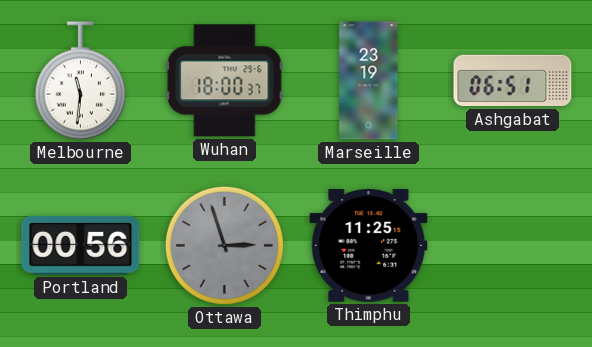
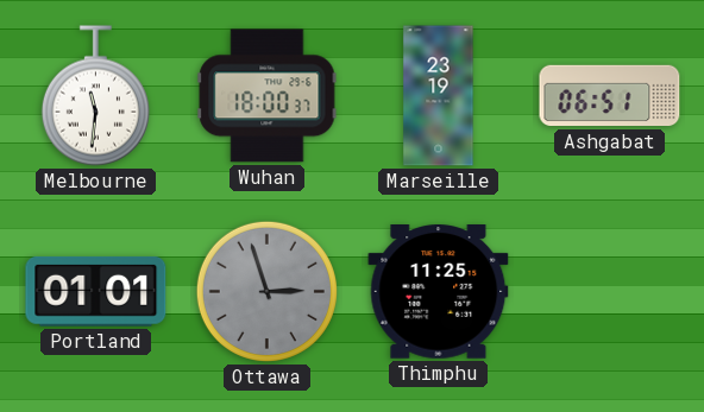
Portland: 00:56 -> 01:01 (96, 291)
